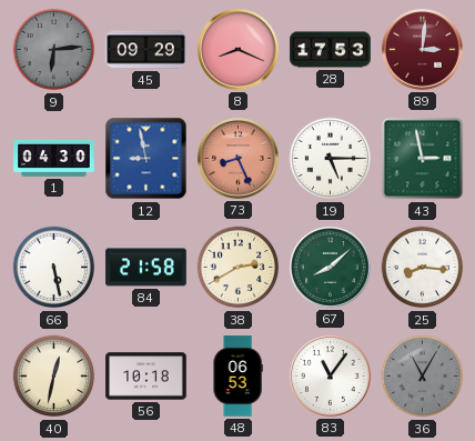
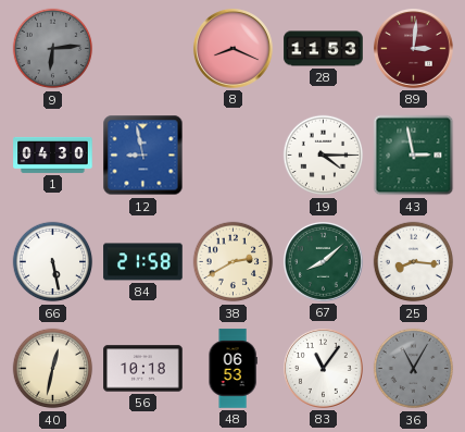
45: 09:29 -> none (146, 50)
28: 17:53 -> 11:53 (324, 49)
73: 8:26 -> none (238, 158)
19: 5:15 -> 4:15 (324, 156)
